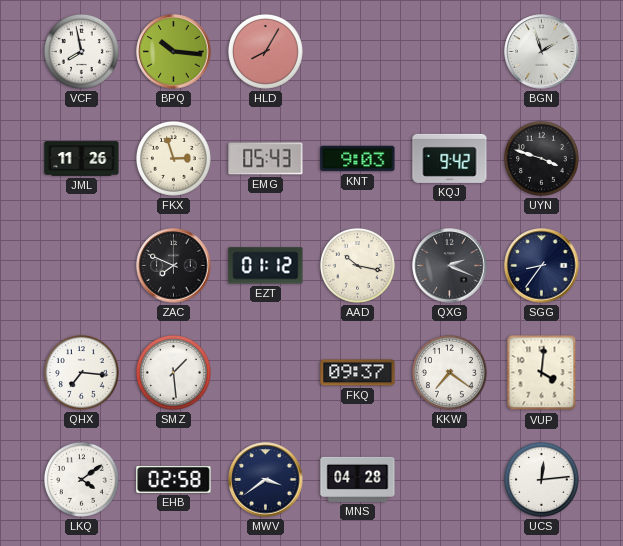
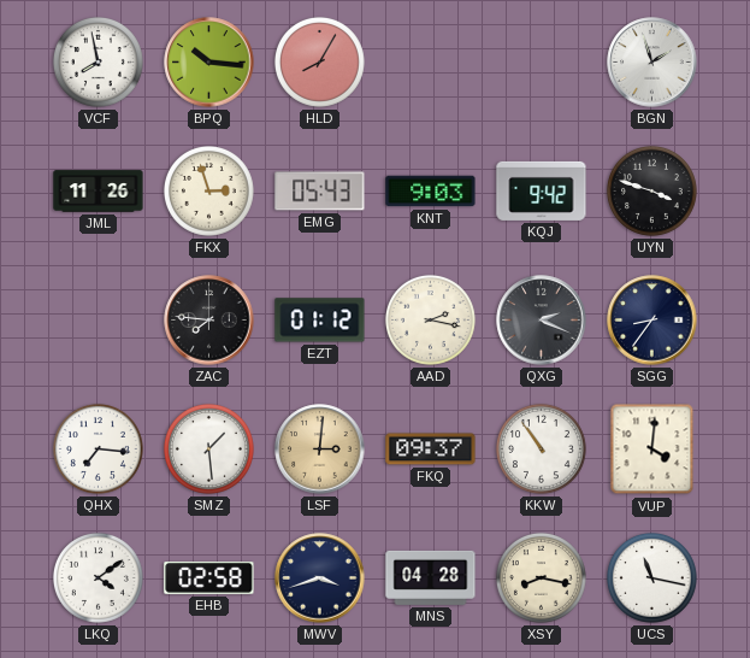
ZAC: 7:49 -> 7:46 (209, 321)
AAD: 10:17 -> 2:17 (430, 319)
LSF: none -> 3:01 (320, 450)
KKW: 7:21 -> 10:54 (541, 448)
MWV: 3:39 -> 3:42 (320, 578)
XSY: none -> 8:17 (541, 577)
UCS: 12:14 -> 11:17 (651, 577)
